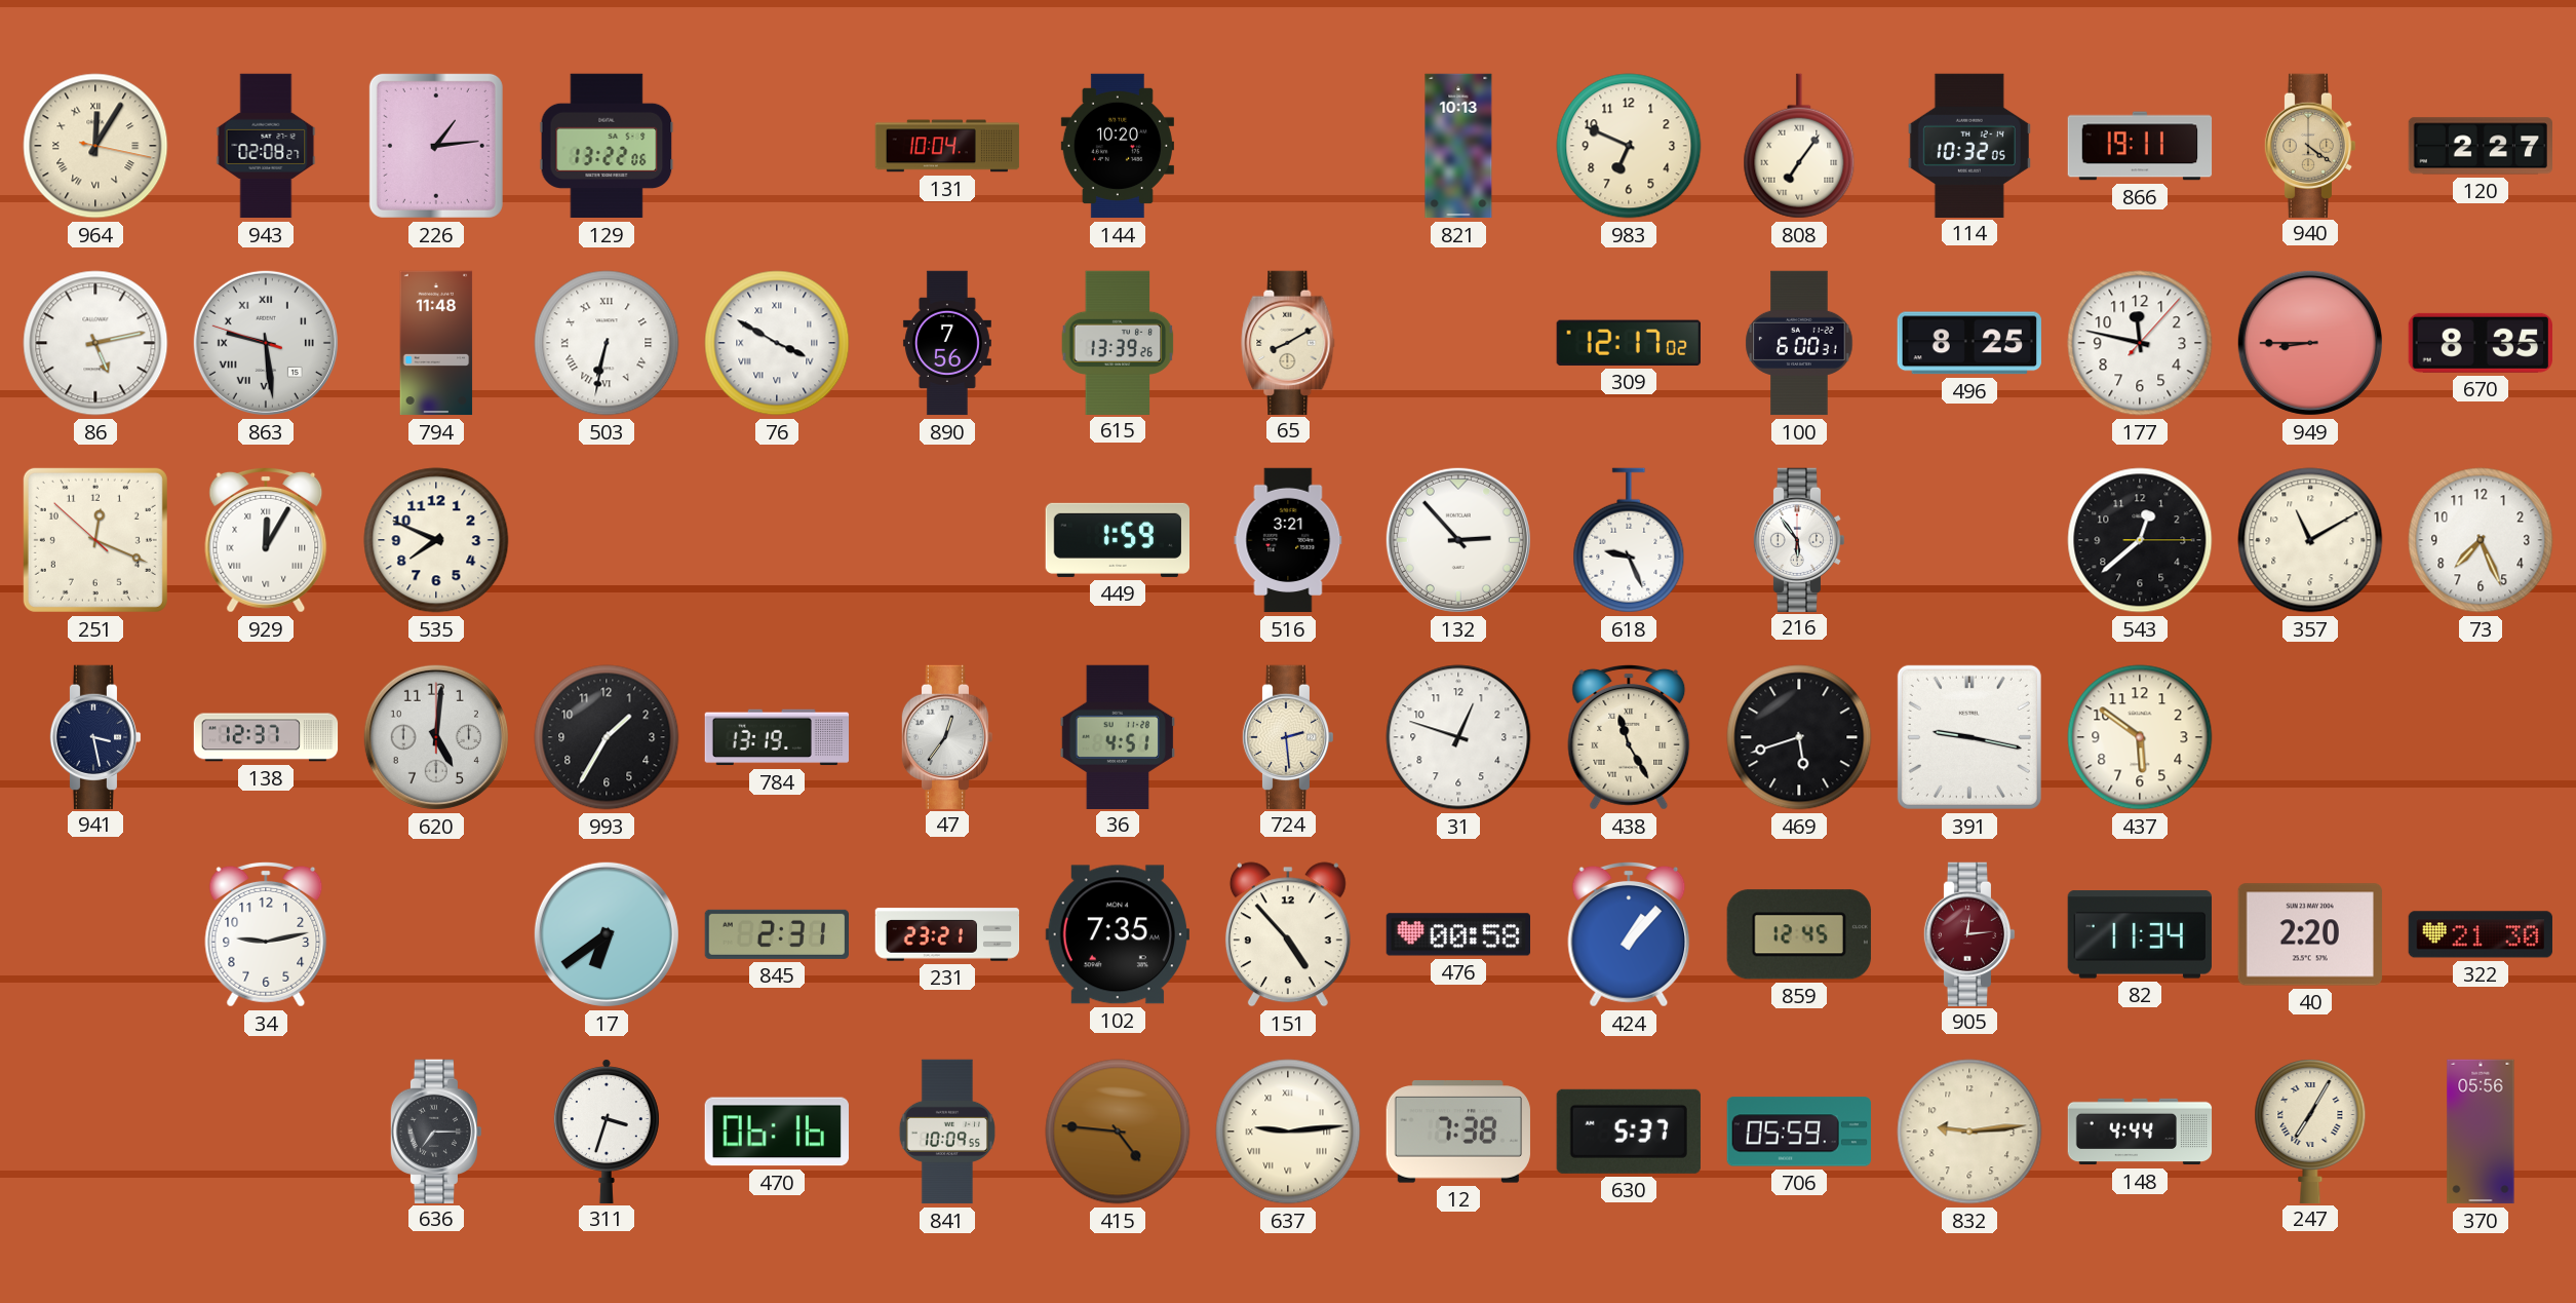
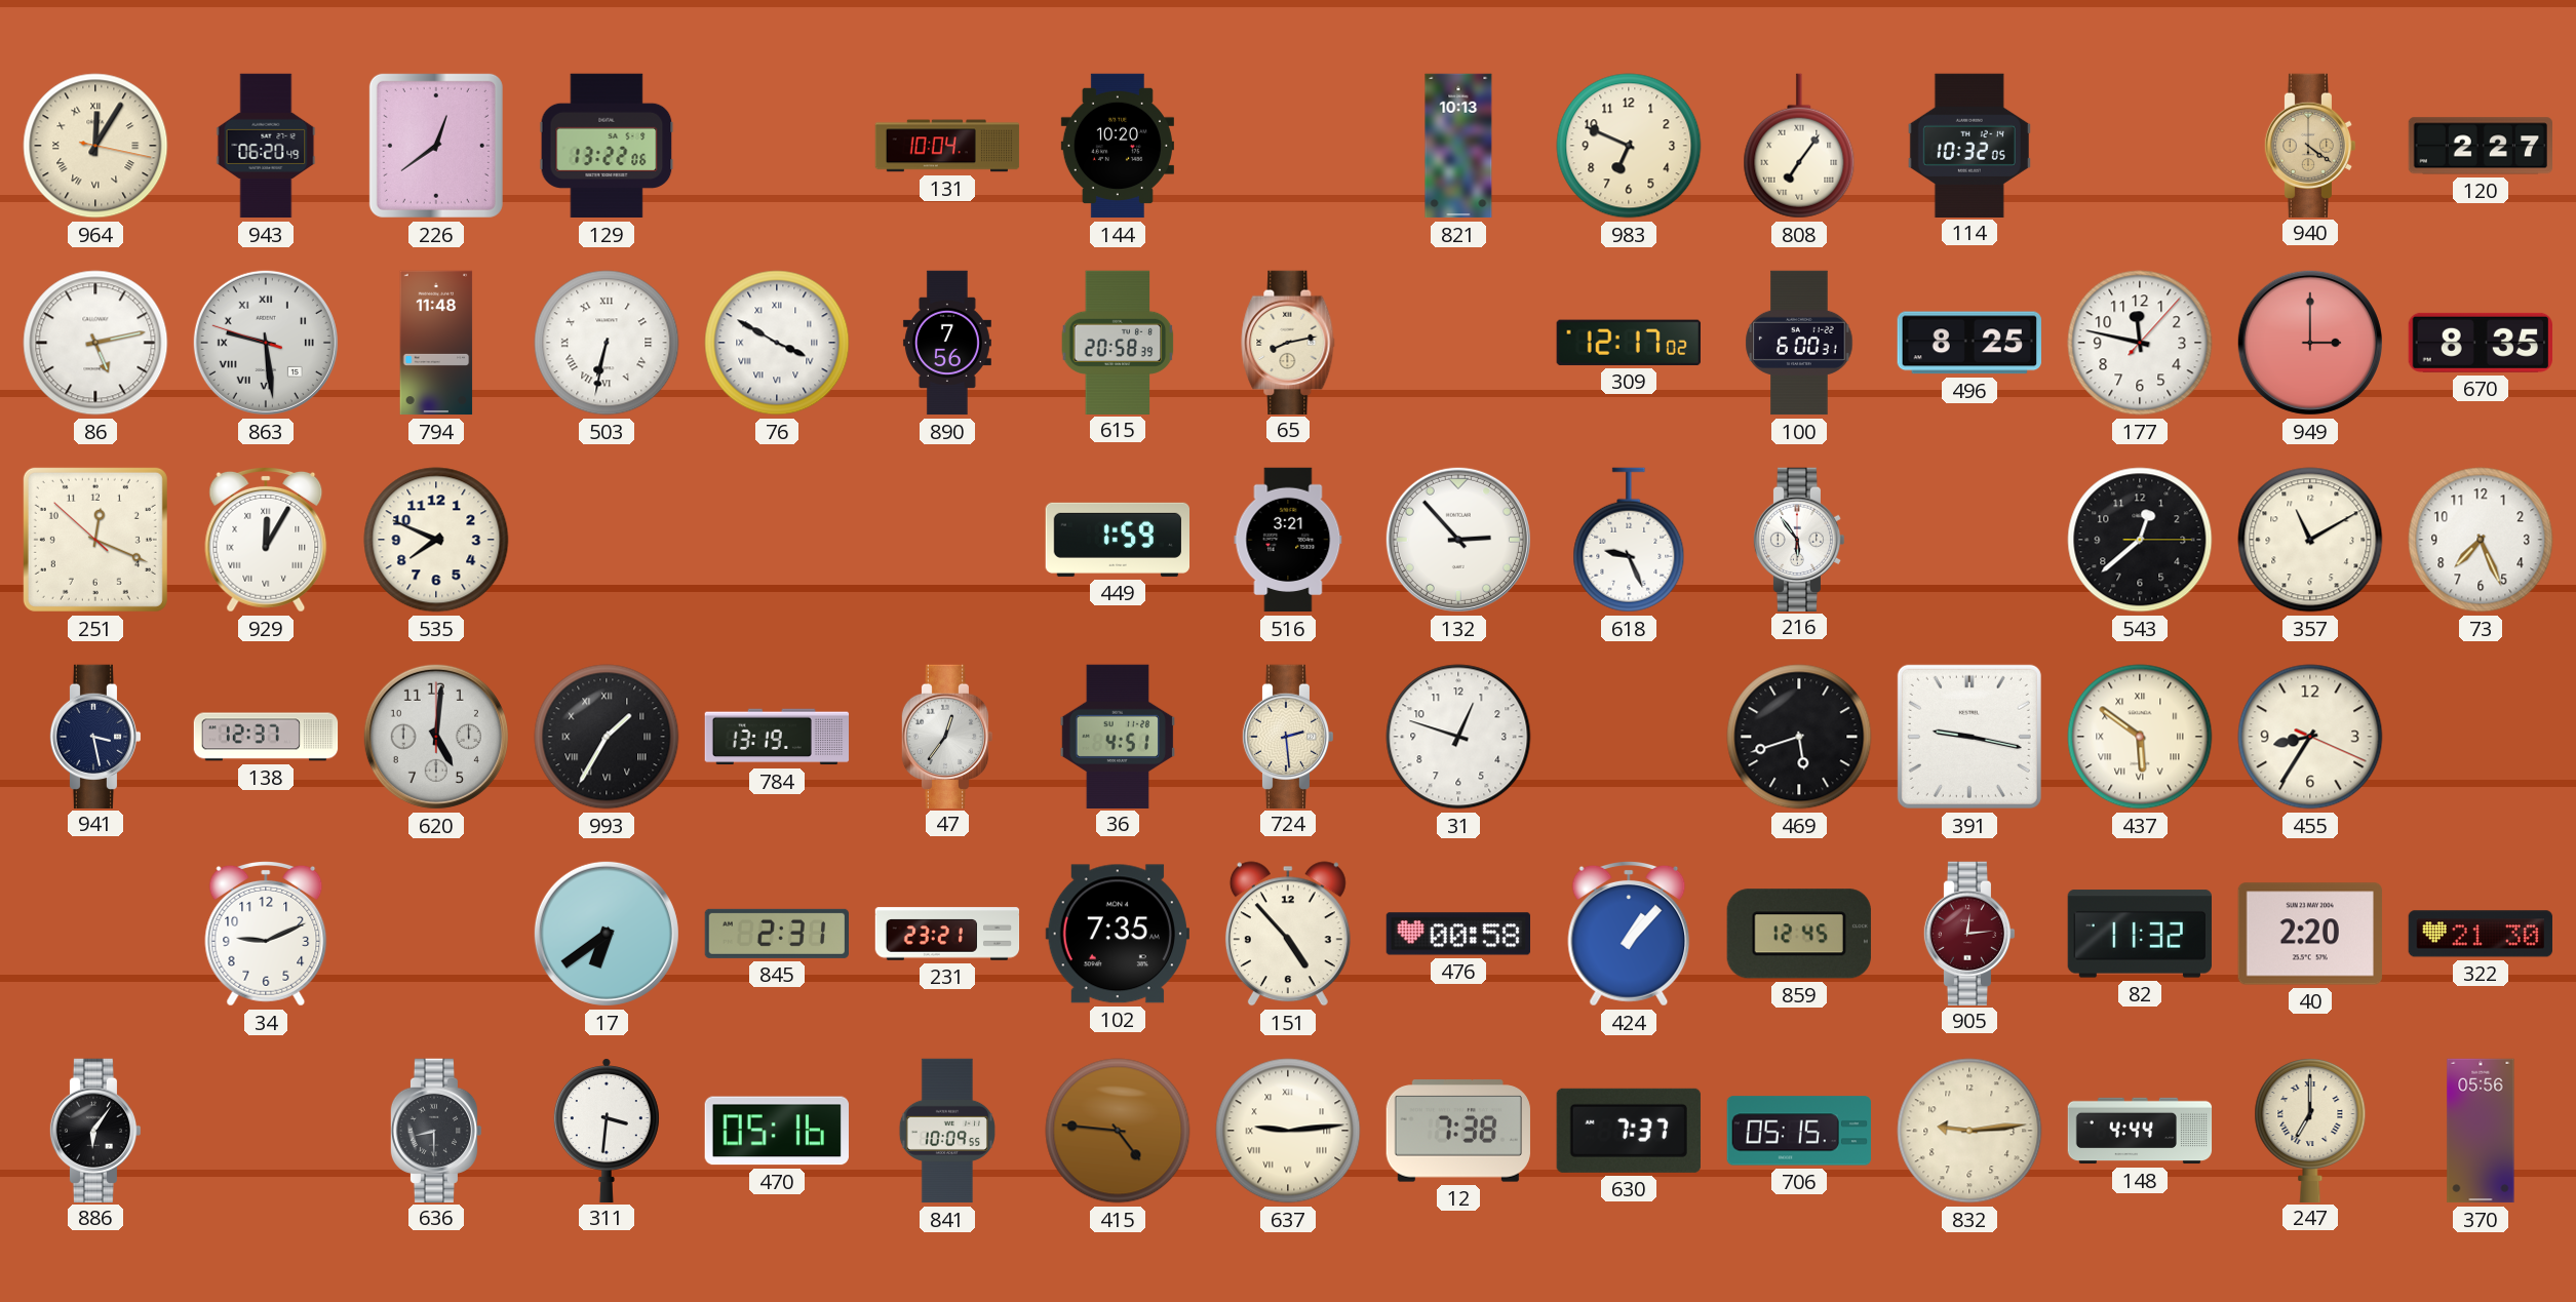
943: 02:08 -> 06:20 (266, 146)
226: 1:14 -> 12:39 (436, 146)
866: 19:11 -> none (2140, 146)
615: 13:39 -> 20:58 (1118, 342)
65: 8:10 -> 8:13 (1288, 342)
949: 8:45 -> 3:00 (2310, 343)
993 numerals: Arabic -> Roman (607, 737)
438: 11:25 -> none (1629, 737)
437 numerals: Arabic -> Roman (2140, 737)
455: none -> 8:35 (2310, 737)
34: 9:13 -> 9:11 (266, 934)
82: 11:34 -> 11:32 (2140, 934)
886: none -> 6:06 (95, 1130)
636: 7:15 -> 8:30 (436, 1130)
311: 3:33 -> 3:31 (607, 1130)
470: 06:16 -> 05:16 (777, 1131)
630: 5:37 -> 7:37 (1629, 1131)
706: 05:59 -> 05:15 (1799, 1131)
247: 7:05 -> 7:00 (2310, 1130)
